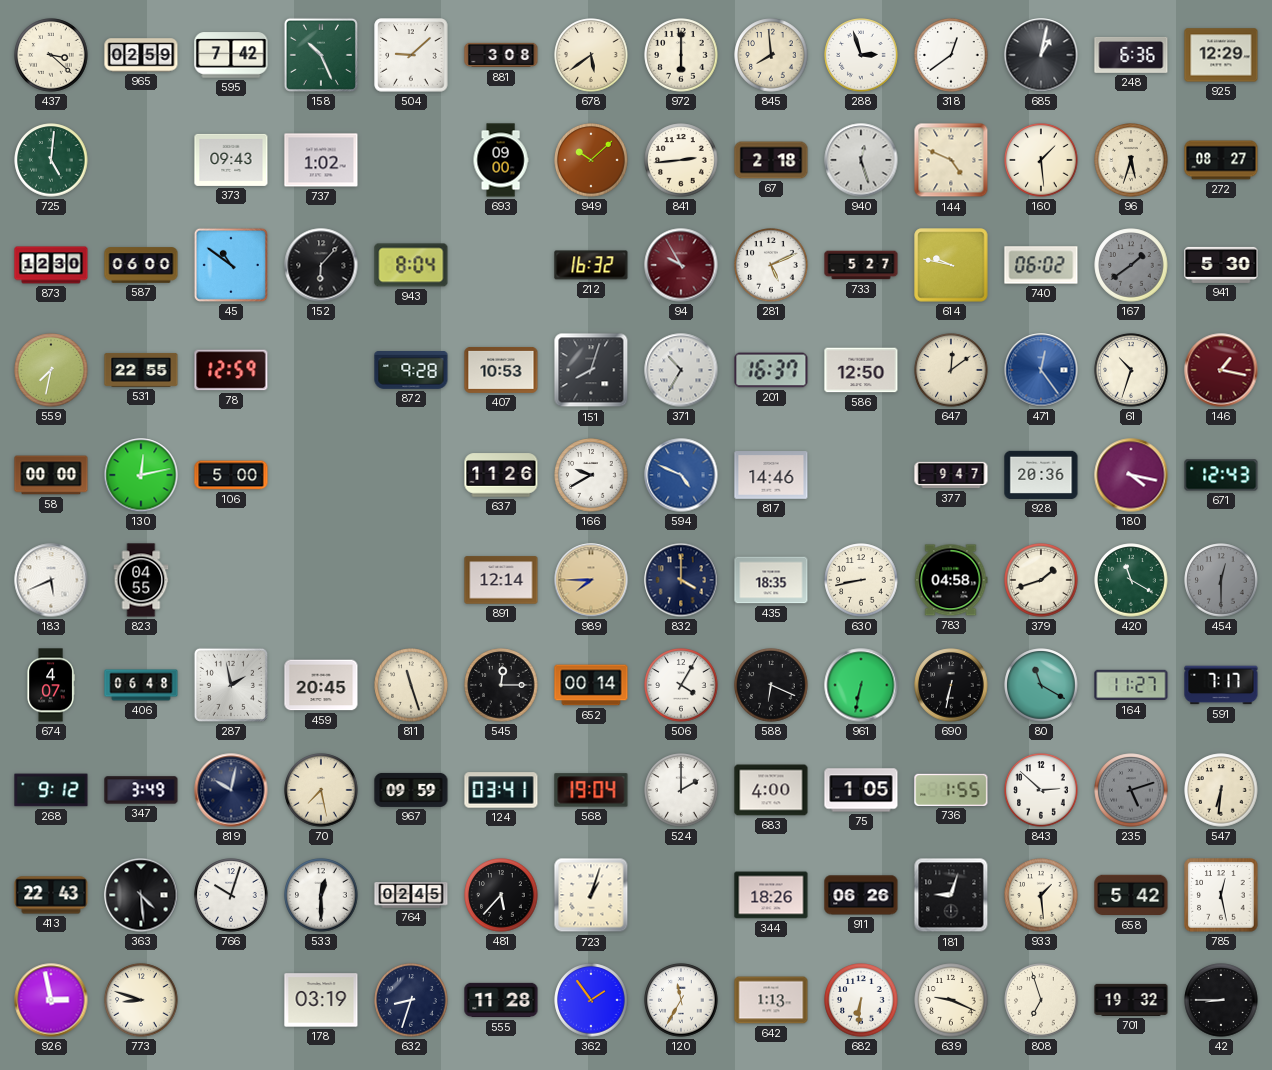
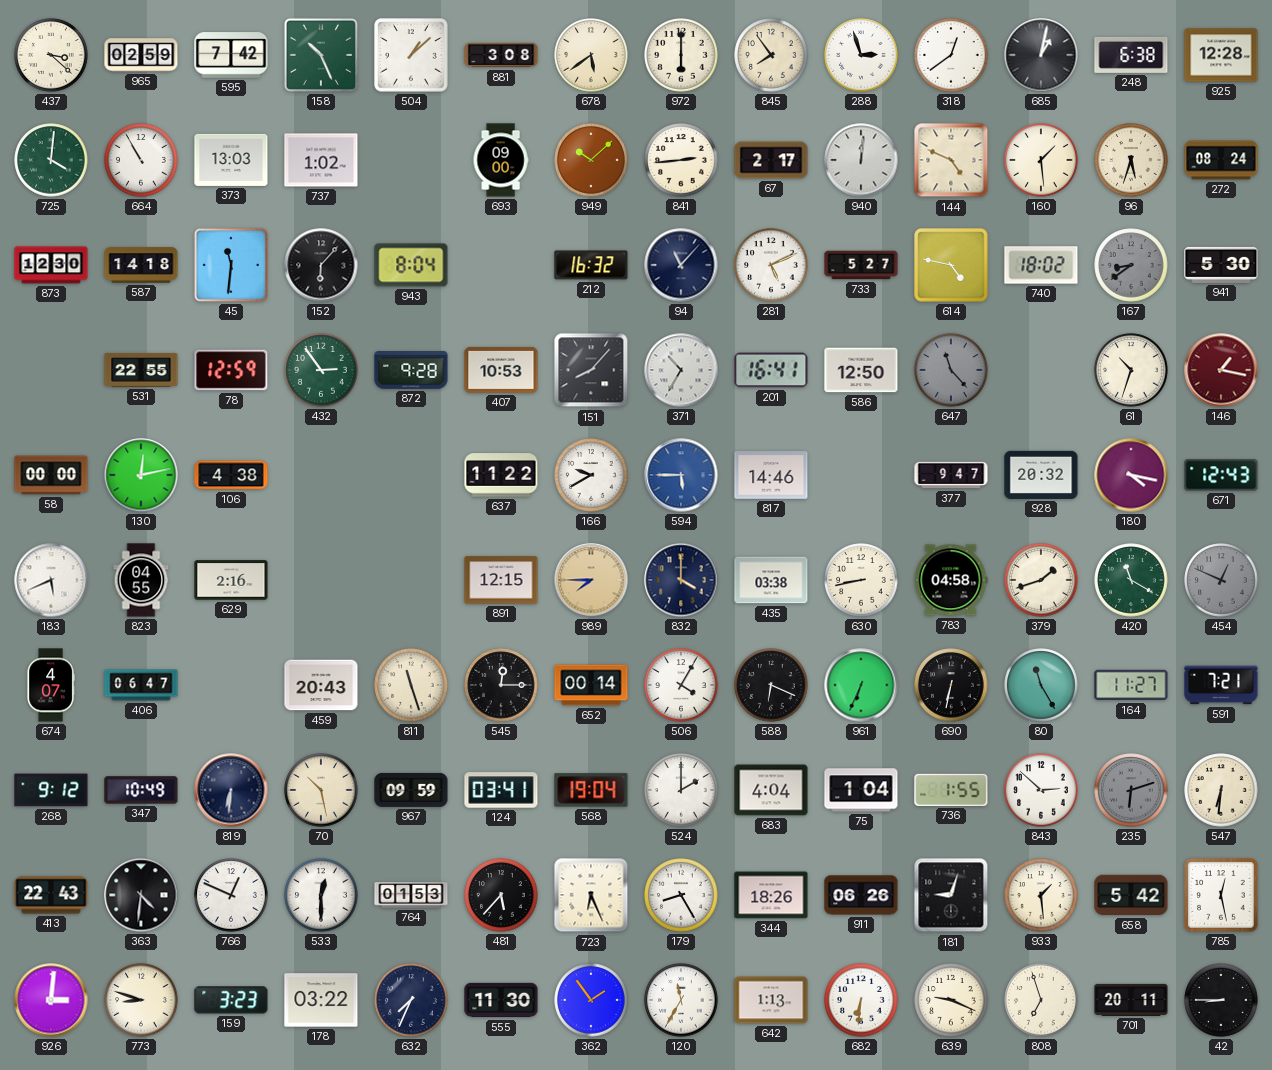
504: 9:08 -> 1:08 (411, 55)
845: 7:59 -> 7:54 (771, 55)
248: 6:36 -> 6:38 (1131, 55)
925: 12:29 -> 12:28 (1221, 55)
725: 5:01 -> 4:01 (51, 160)
664: none -> 10:55 (141, 160)
373: 09:43 -> 13:03 (231, 160)
67: 2:18 -> 2:17 (771, 160)
940: 12:27 -> 12:01 (861, 160)
272: 08:27 -> 08:24 (1221, 160)
587: 06:00 -> 14:18 (141, 265)
45: 10:51 -> 11:31 (231, 265)
94: 9:55 -> 11:07 (681, 265)
94 dial: burgundy -> navy (681, 265)
614: 9:47 -> 4:47 (951, 265)
740: 06:02 -> 18:02 (1041, 265)
167: 1:39 -> 8:39 (1131, 265)
559: 7:32 -> none (51, 370)
432: none -> 2:54 (321, 370)
151: 8:03 -> 8:07 (591, 370)
201: 16:37 -> 16:41 (771, 370)
647: 12:09 -> 11:23 (951, 370)
647 dial: cream -> grey (951, 370)
471: 12:24 -> none (1041, 370)
106: 5:00 -> 4:38 (231, 475)
637: 11:26 -> 11:22 (501, 475)
594: 4:49 -> 5:45 (681, 475)
928: 20:36 -> 20:32 (1041, 475)
629: none -> 2:16 (231, 580)
891: 12:14 -> 12:15 (501, 580)
435: 18:35 -> 03:38 (771, 580)
454: 12:30 -> 12:49 (1221, 580)
406: 06:48 -> 06:47 (141, 685)
287: 1:58 -> none (231, 685)
459: 20:45 -> 20:43 (321, 685)
961: 6:32 -> 6:34 (861, 685)
80: 11:20 -> 11:25 (1041, 685)
591: 7:17 -> 7:21 (1221, 685)
347: 3:49 -> 10:49 (141, 790)
819: 10:02 -> 6:31 (231, 790)
70: 7:28 -> 10:28 (321, 790)
683: 4:00 -> 4:04 (771, 790)
75: 1:05 -> 1:04 (861, 790)
235: 5:12 -> 6:12 (1131, 790)
363: 4:29 -> 4:31 (141, 895)
766: 10:03 -> 12:49 (231, 895)
764: 02:45 -> 01:53 (411, 895)
723: 1:03 -> 6:26 (591, 895)
179: none -> 8:25 (681, 895)
926: 2:58 -> 3:01 (51, 1000)
159: none -> 3:23 (231, 1000)
178: 03:19 -> 03:22 (321, 1000)
632: 8:33 -> 7:34 (411, 1000)
555: 11:28 -> 11:30 (501, 1000)
701: 19:32 -> 20:11 (1131, 1000)
